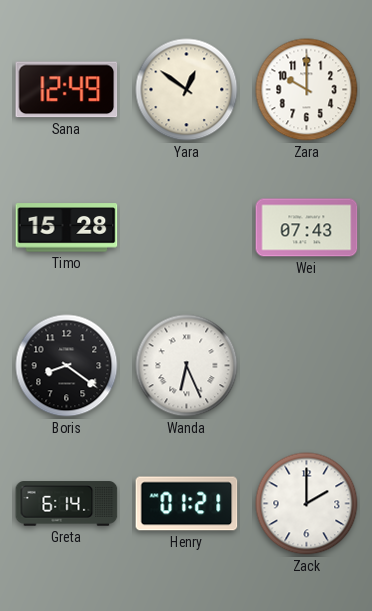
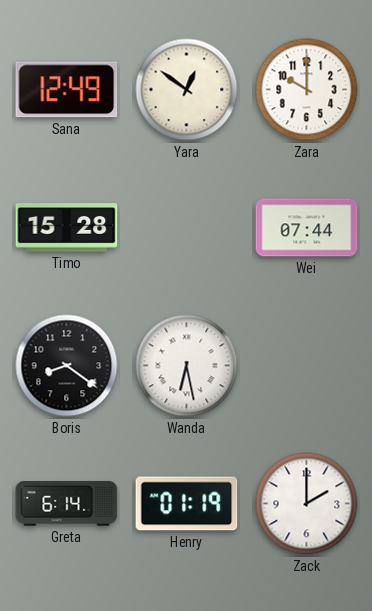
Wei: 07:43 -> 07:44 (307, 228)
Wanda: 6:26 -> 6:28 (187, 366)
Henry: 01:21 -> 01:19 (187, 504)
